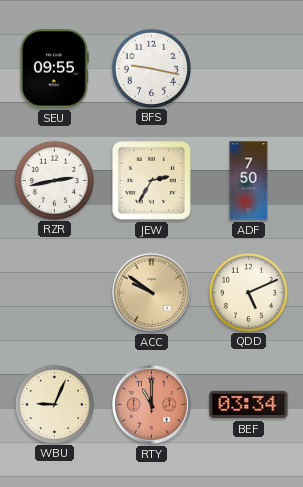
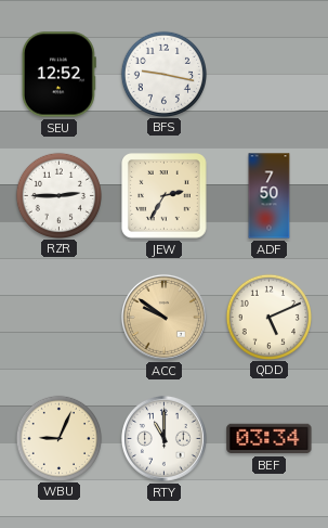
SEU: 09:55 -> 12:52 (58, 75)
RZR: 2:43 -> 2:45 (58, 195)
RTY dial: salmon -> white (163, 438)
